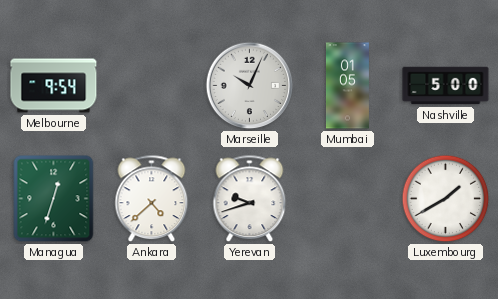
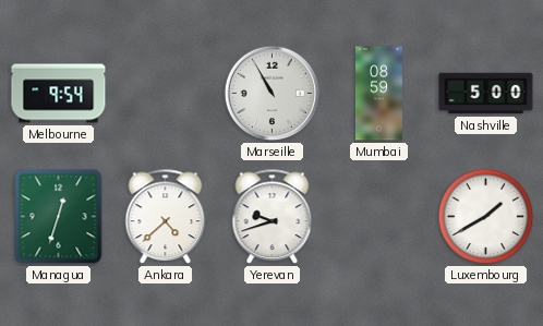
Marseille: 10:04 -> 10:55 (273, 94)
Mumbai: 01:05 -> 08:59 (378, 94)
